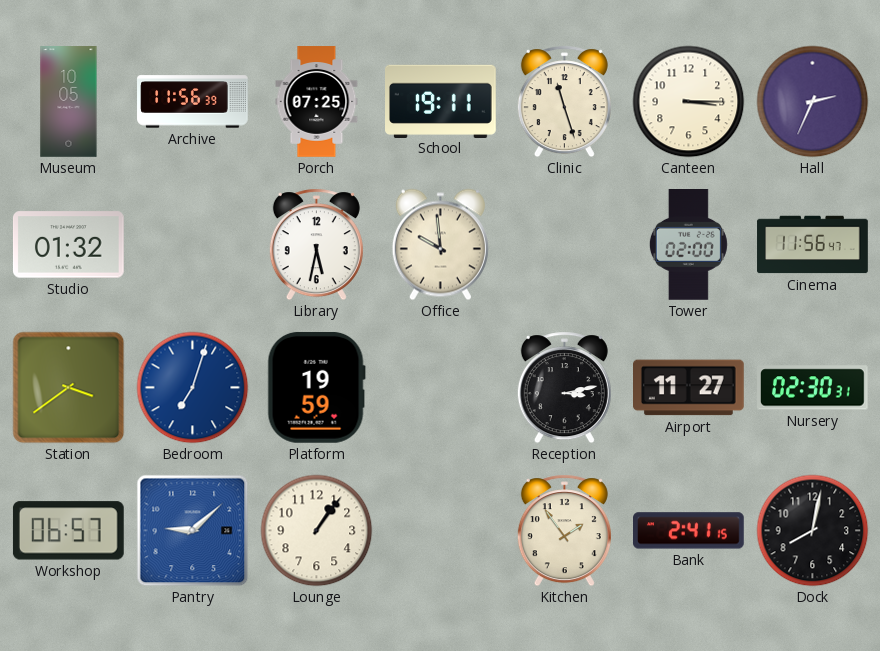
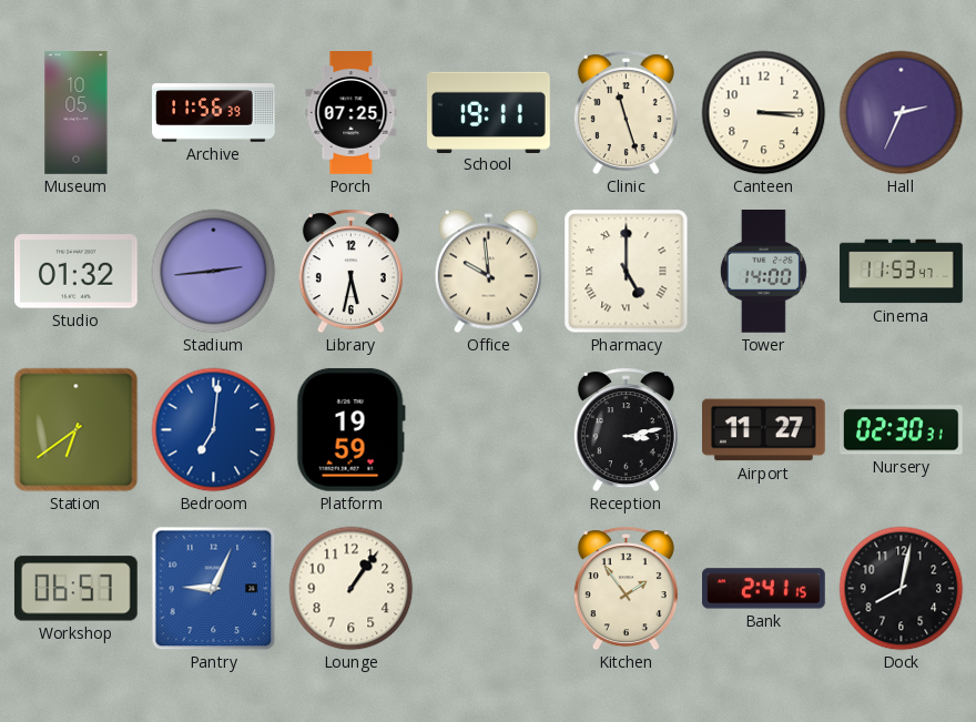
Stadium: none -> 2:44 (214, 272)
Pharmacy: none -> 5:00 (627, 272)
Tower: 02:00 -> 14:00 (763, 272)
Cinema: 11:56 -> 11:53 (902, 272)
Station: 3:39 -> 6:39 (77, 430)
Bedroom: 7:03 -> 7:01 (214, 430)
Pantry: 9:08 -> 9:04 (214, 589)
